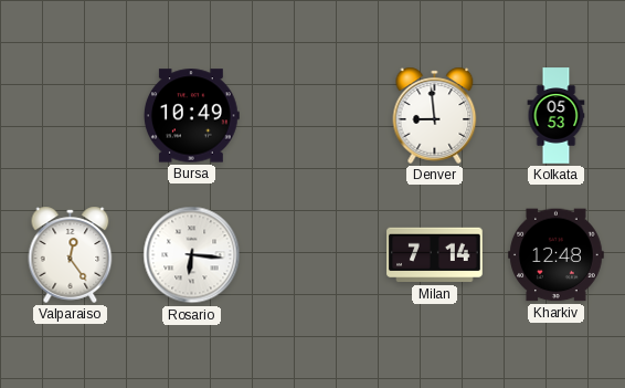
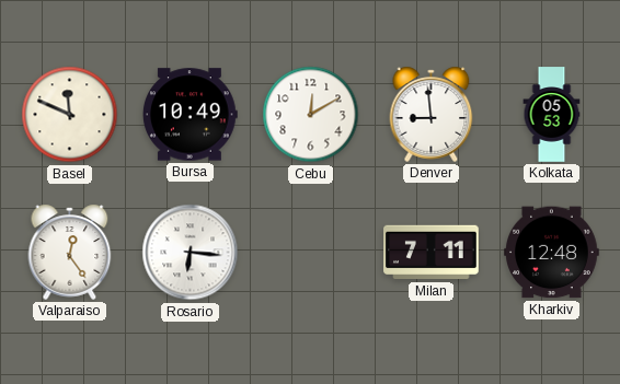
Basel: none -> 11:49 (70, 115)
Cebu: none -> 12:10 (311, 115)
Milan: 7:14 -> 7:11 (432, 253)
